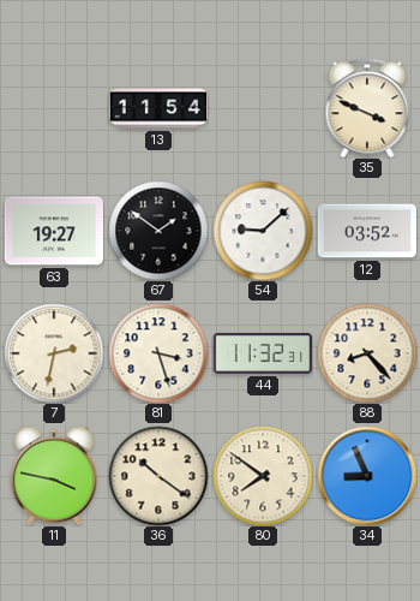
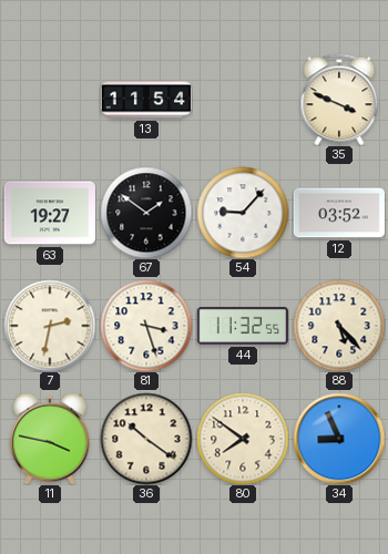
54: 9:08 -> 9:07 (243, 213)
44: 11:32:31 -> 11:32:55 (243, 326)
88: 8:23 -> 5:23 (339, 326)
